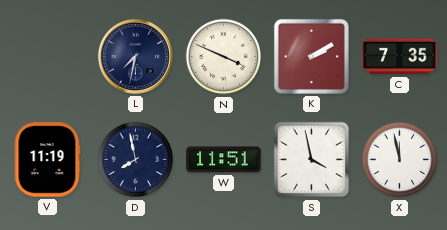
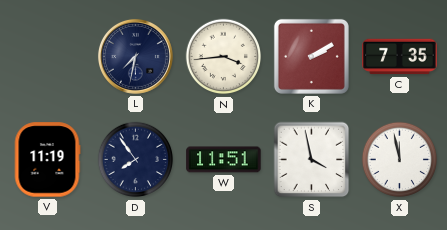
N: 3:49 -> 3:44 (224, 57)
D: 7:58 -> 7:54 (136, 160)
